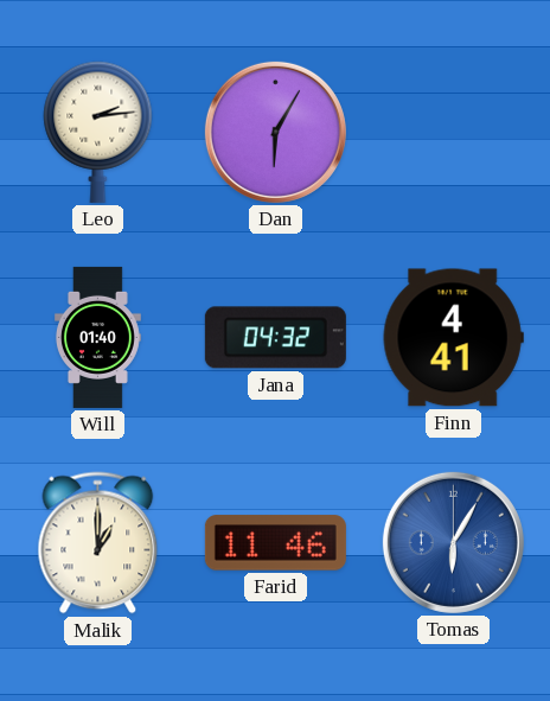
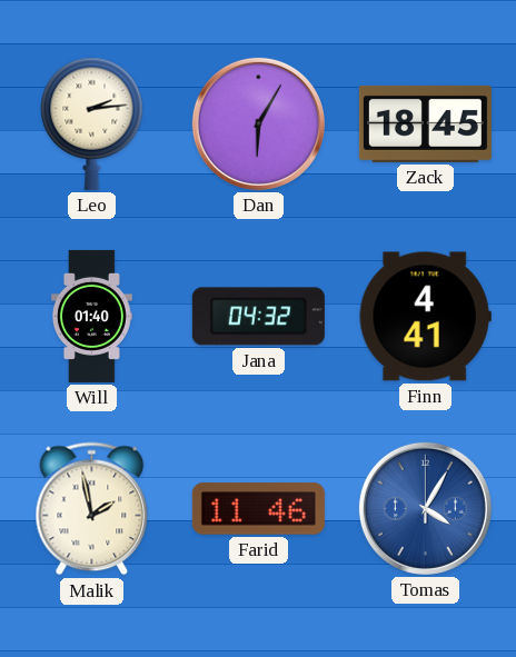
Zack: none -> 18:45 (425, 123)
Malik: 1:00 -> 1:58 (92, 509)
Tomas: 6:05 -> 4:05 (425, 508)
